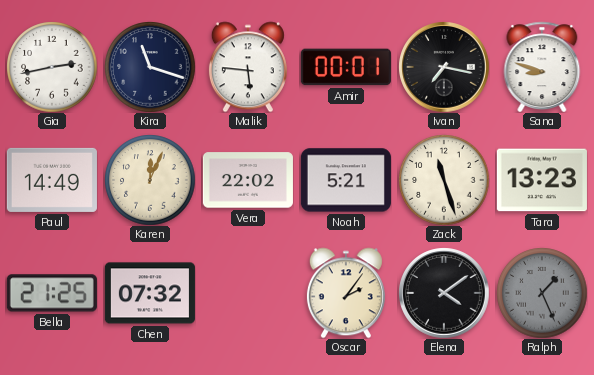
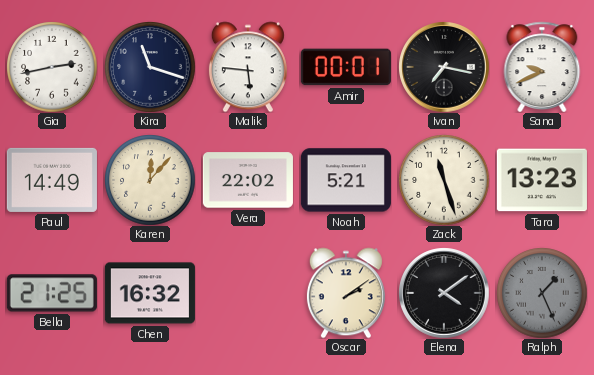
Sana: 8:48 -> 9:41 (542, 67)
Karen: 12:04 -> 12:07 (150, 180)
Chen: 07:32 -> 16:32 (150, 293)
Oscar: 2:06 -> 2:09 (346, 293)
